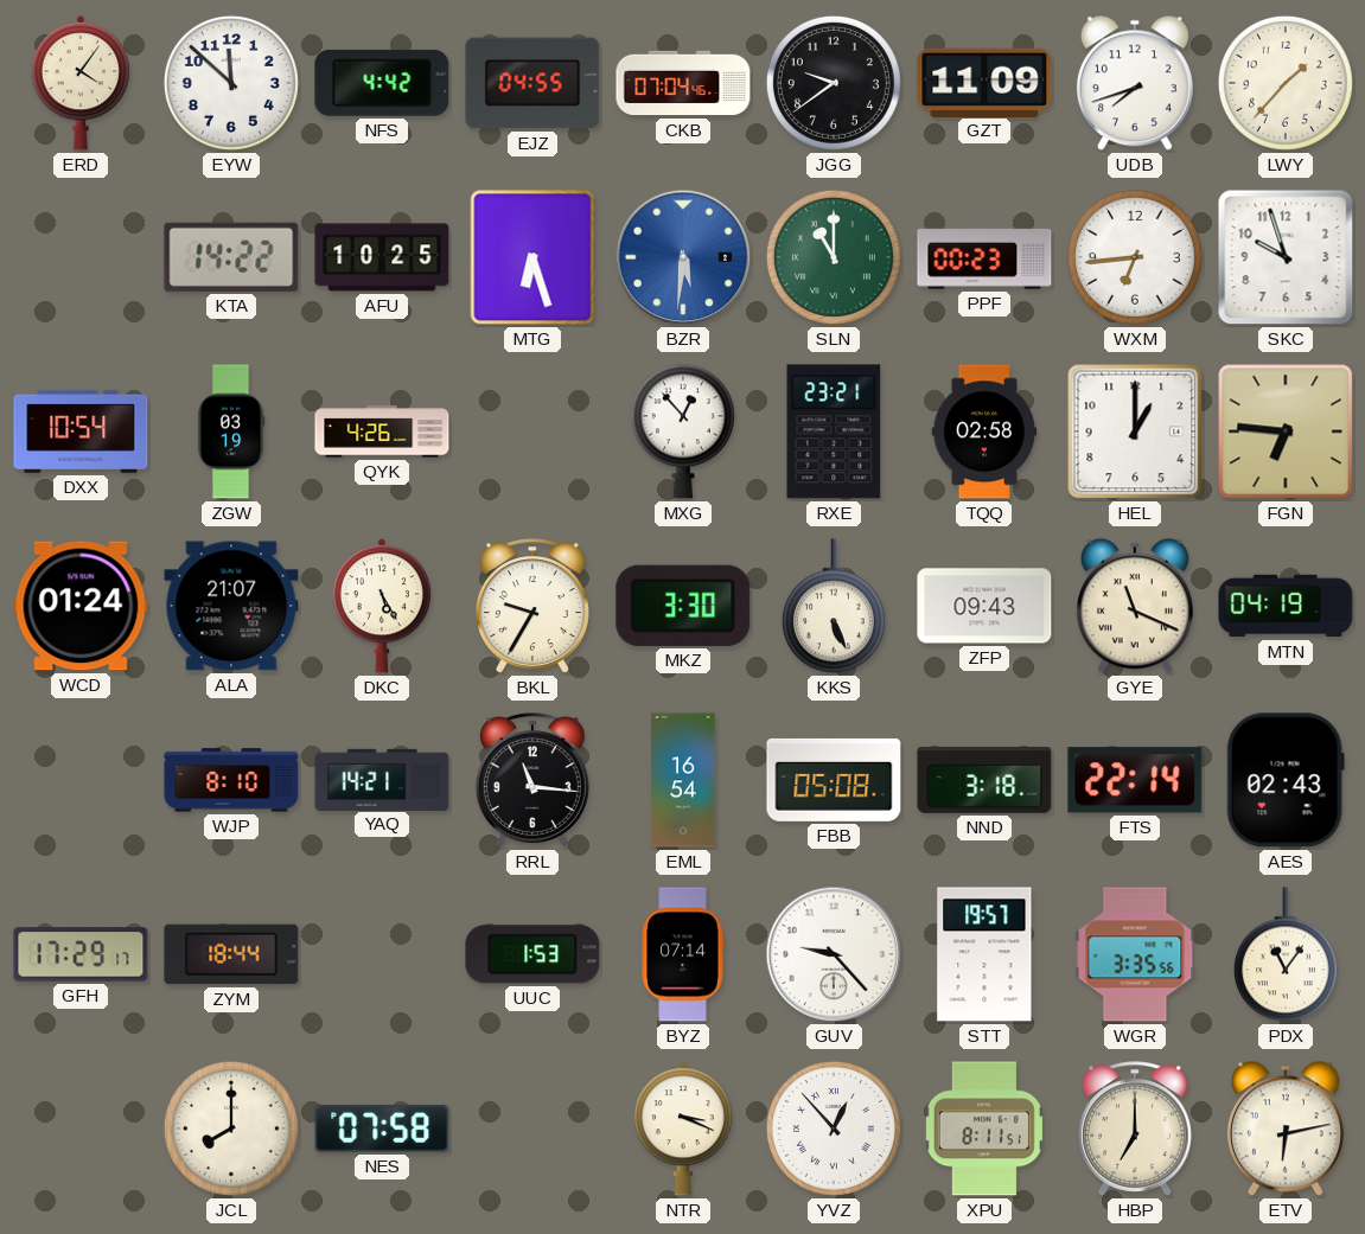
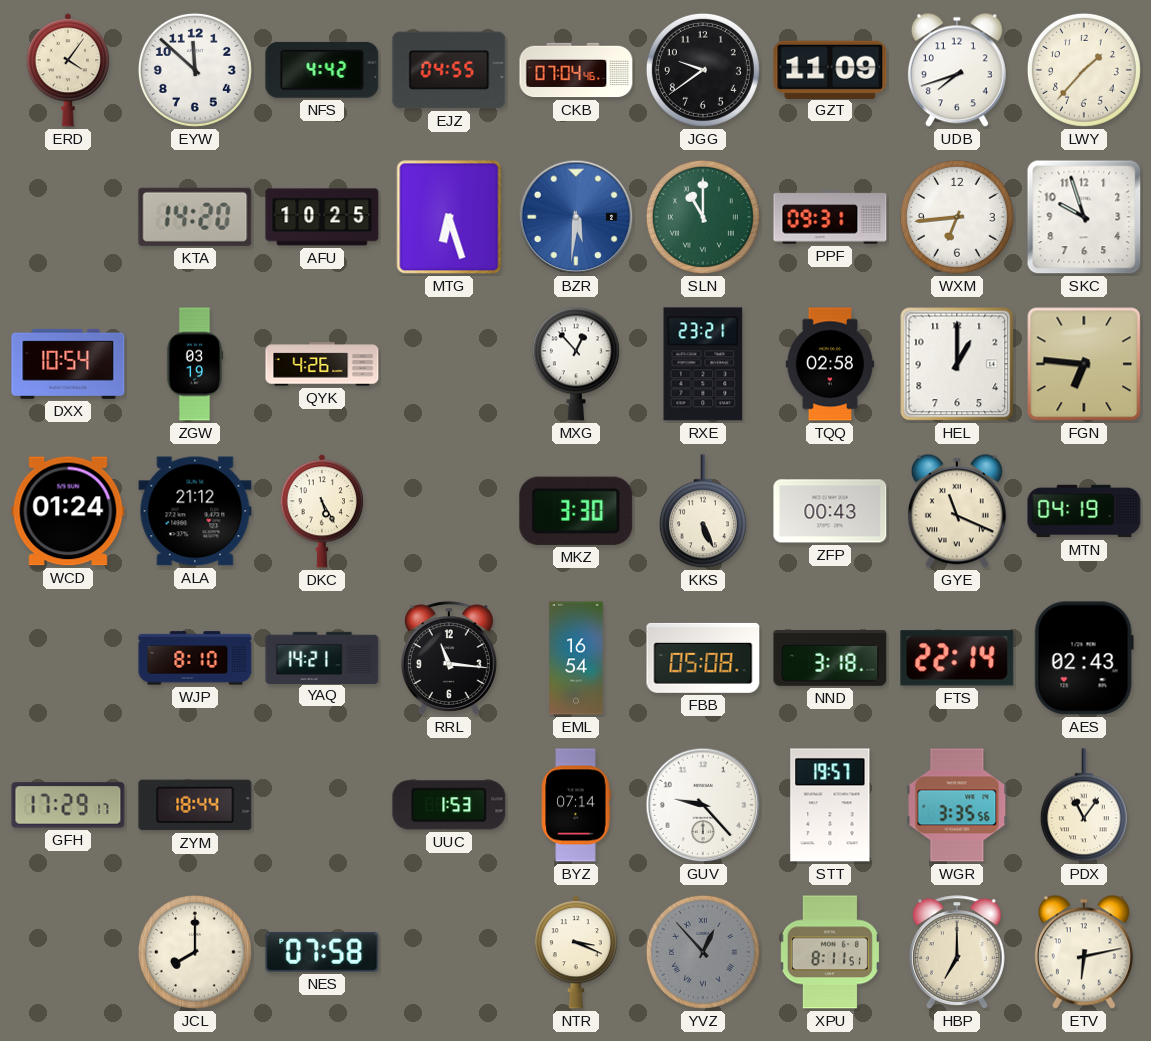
KTA: 14:22 -> 14:20 (195, 217)
PPF: 00:23 -> 09:31 (830, 217)
ALA: 21:07 -> 21:12 (195, 511)
BKL: 9:35 -> none (532, 606)
ZFP: 09:43 -> 00:43 (830, 511)
YVZ dial: white -> grey (703, 952)
